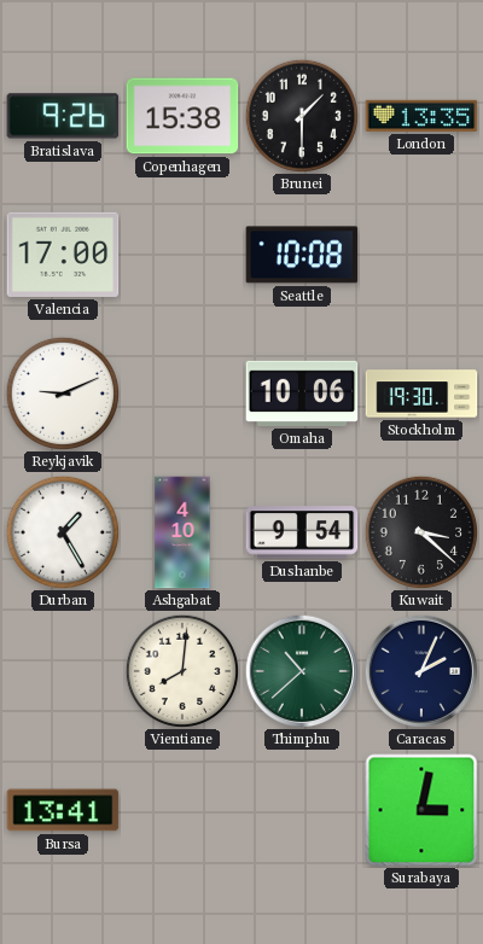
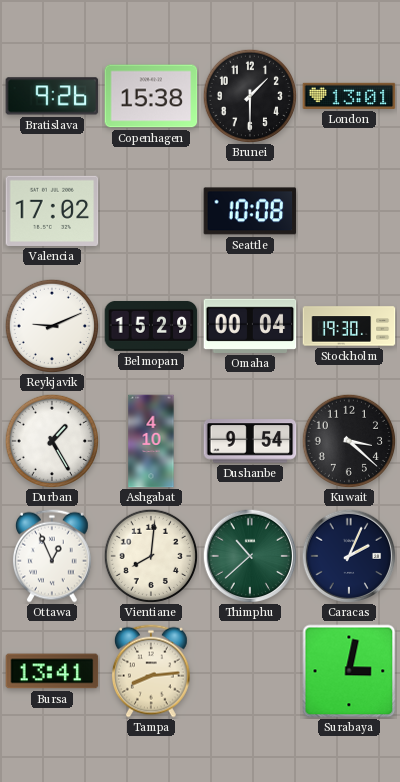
London: 13:35 -> 13:01 (349, 96)
Valencia: 17:00 -> 17:02 (52, 211)
Belmopan: none -> 15:29 (151, 326)
Omaha: 10:06 -> 00:04 (250, 326)
Ottawa: none -> 12:56 (52, 556)
Tampa: none -> 8:14 (151, 671)
